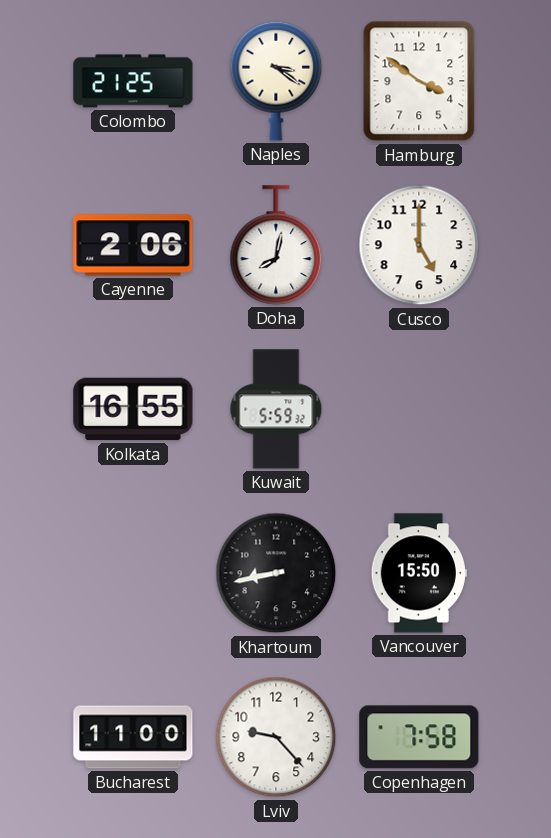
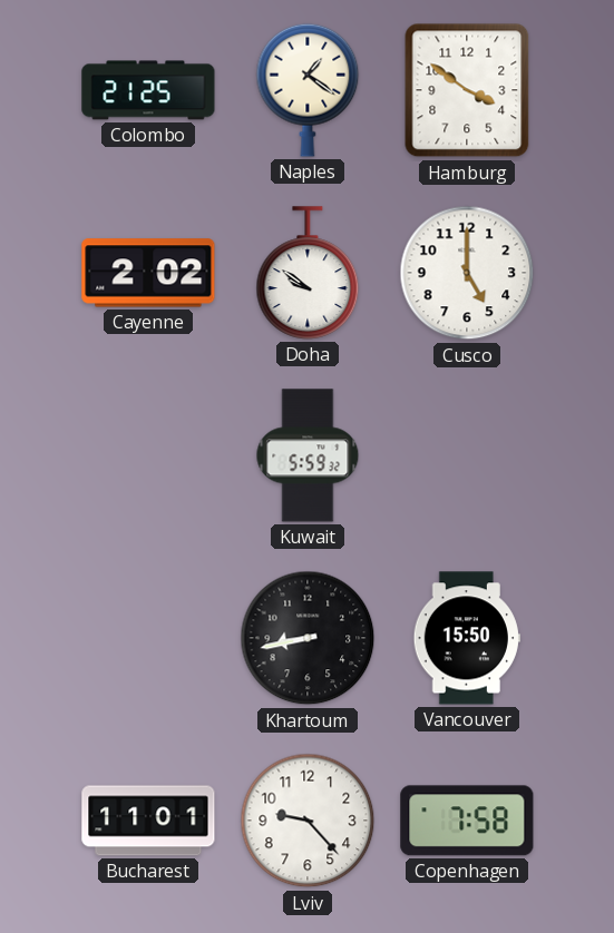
Naples: 3:21 -> 1:21 (308, 90)
Cayenne: 2:06 -> 2:02 (148, 273)
Doha: 8:02 -> 9:51 (308, 273)
Kolkata: 16:55 -> none (133, 409)
Bucharest: 11:00 -> 11:01 (148, 821)
